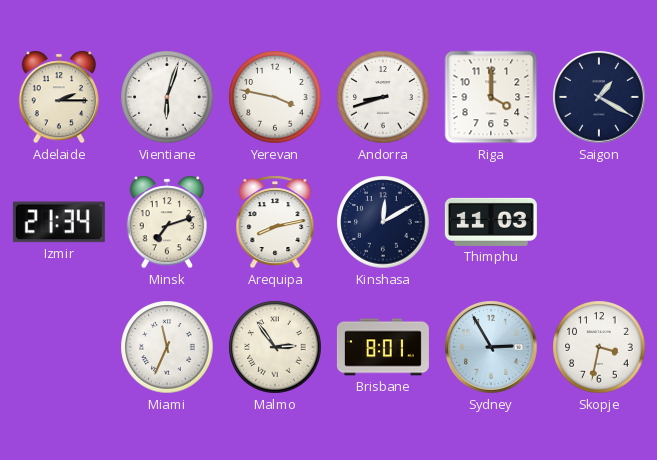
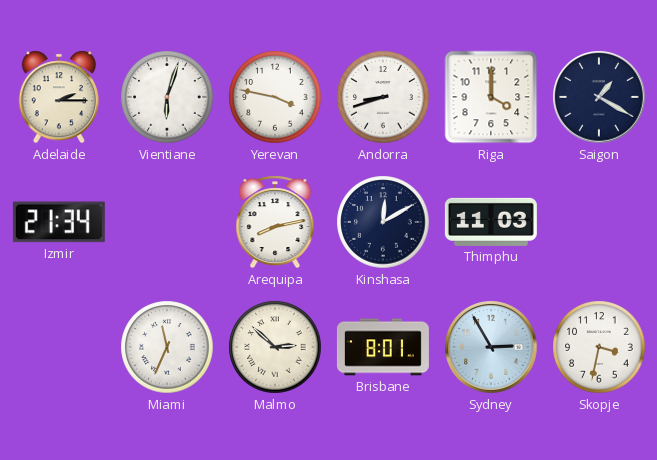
Minsk: 7:12 -> none (166, 222)
Malmo: 2:54 -> 2:52 (275, 347)
